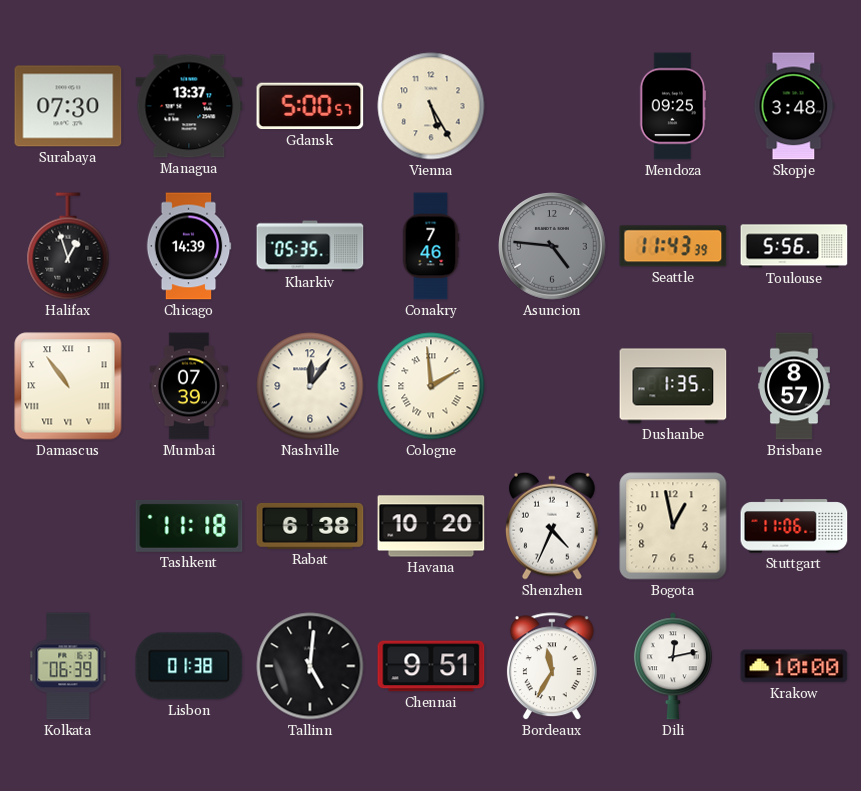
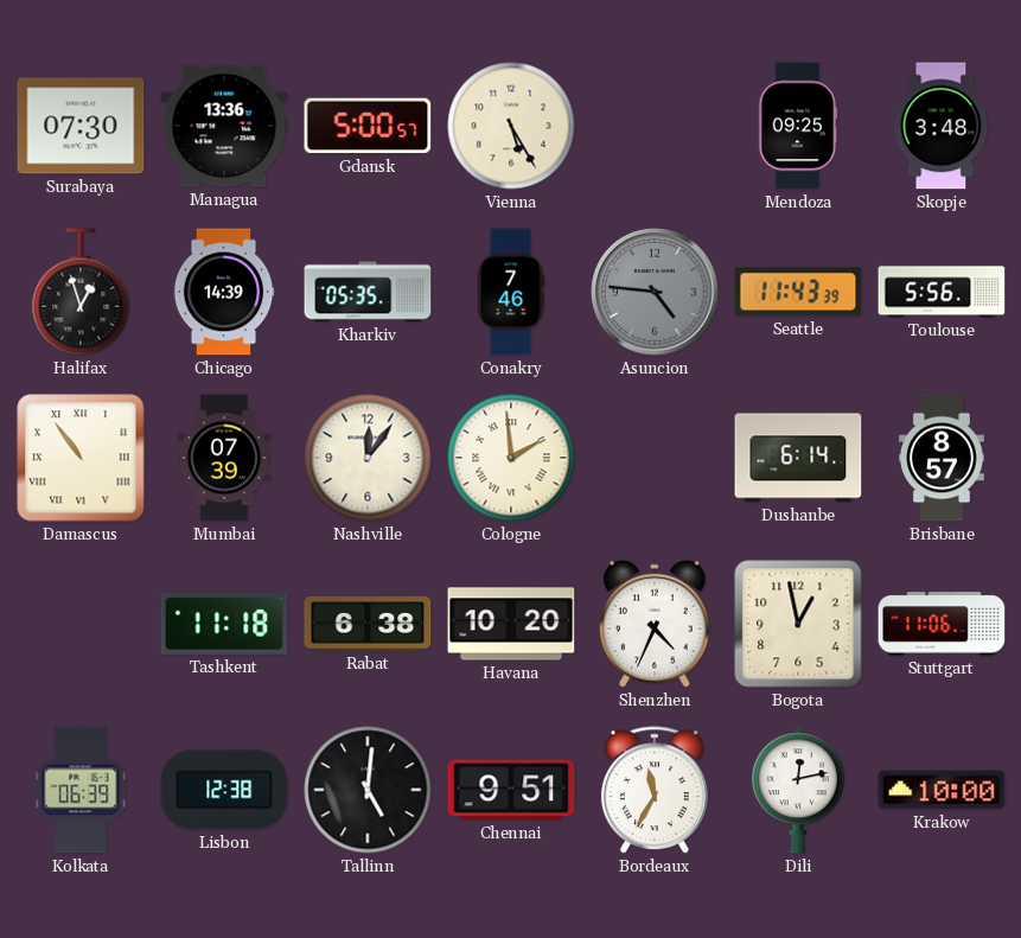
Managua: 13:37 -> 13:36 (224, 126)
Dushanbe: 1:35 -> 6:14 (798, 458)
Lisbon: 01:38 -> 12:38 (224, 790)
